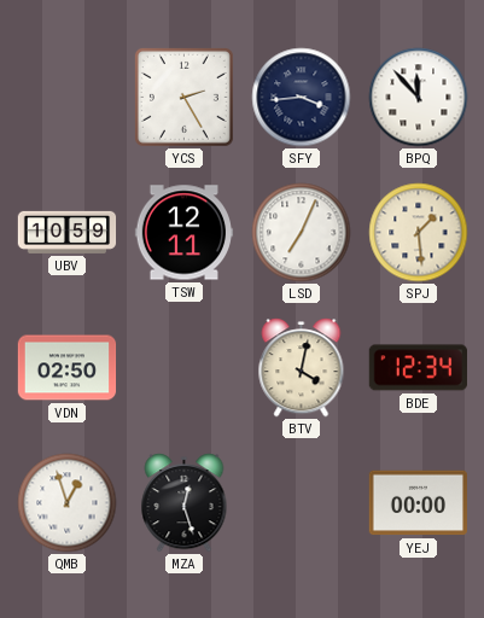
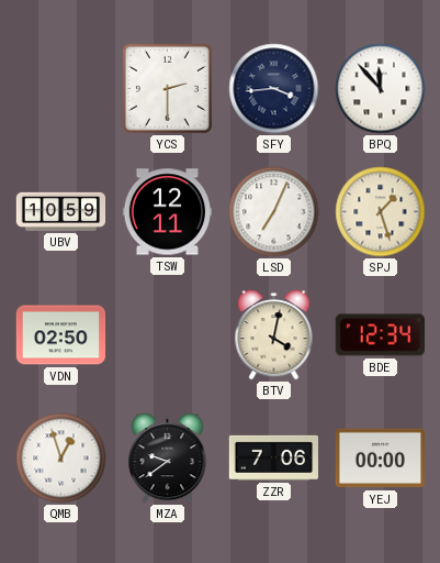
YCS: 2:25 -> 2:30 (167, 88)
SPJ: 1:29 -> 1:27 (381, 212)
MZA: 12:27 -> 9:39 (168, 459)
ZZR: none -> 7:06 (274, 457)
